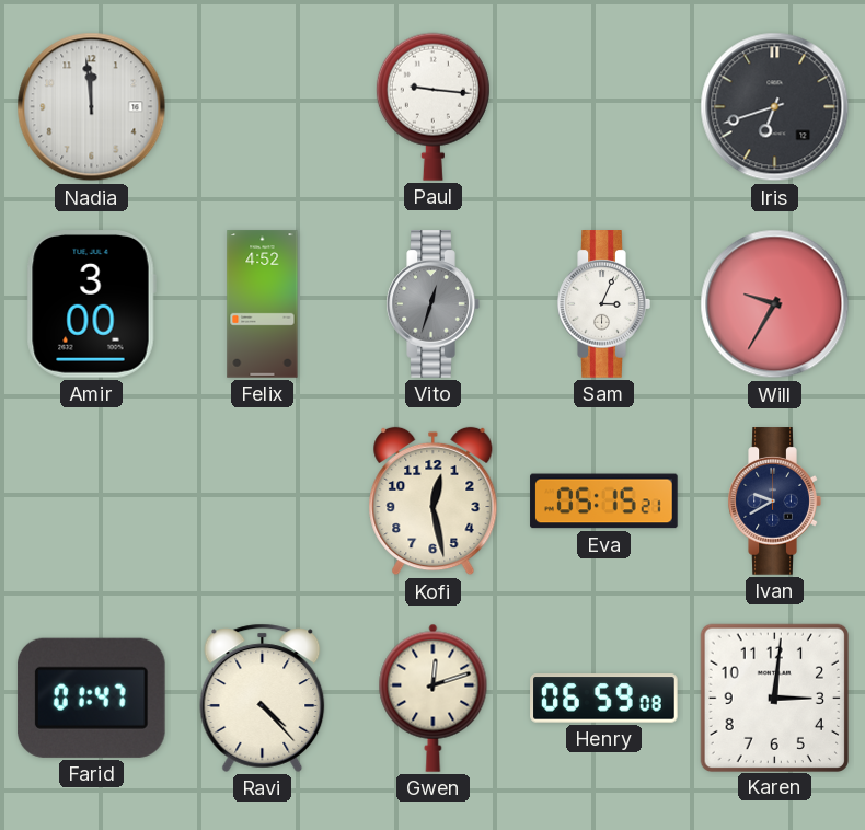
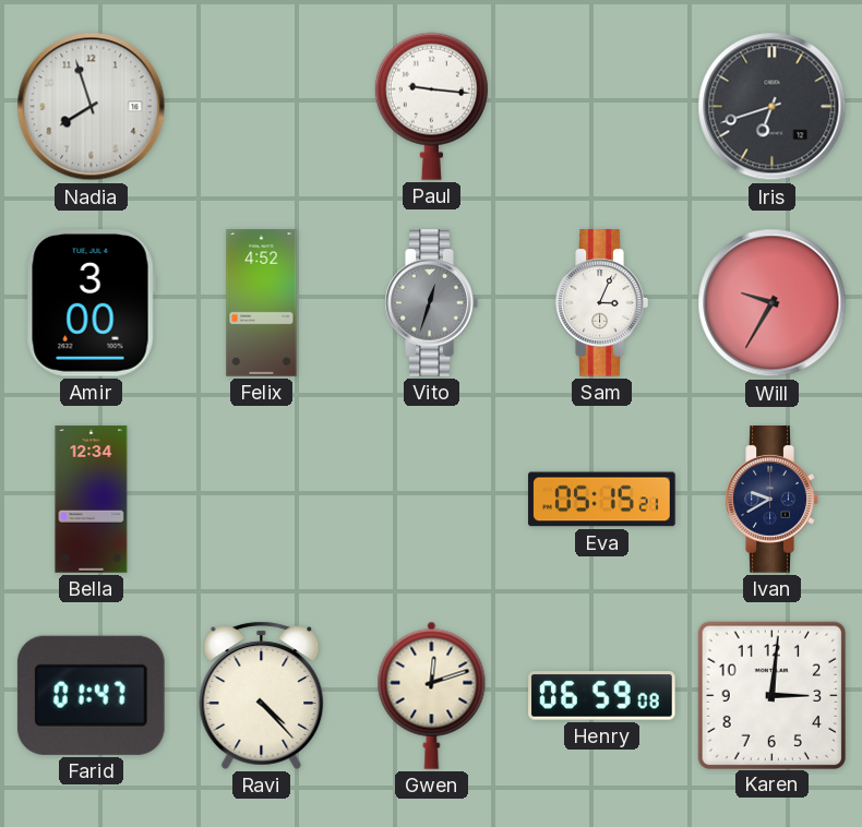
Nadia: 11:59 -> 7:57 (92, 107)
Bella: none -> 12:34 (92, 500)
Kofi: 12:28 -> none (434, 502)
